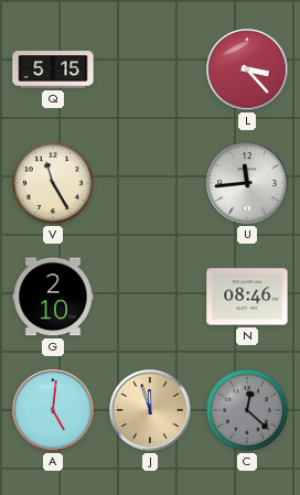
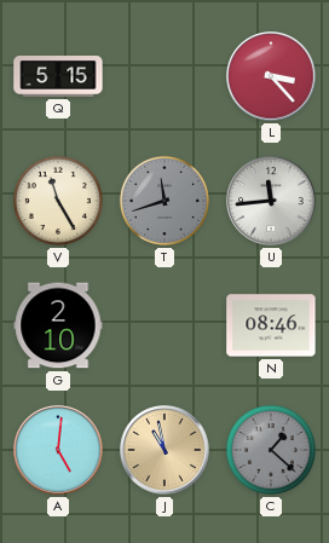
T: none -> 11:42 (164, 201)
J: 11:57 -> 10:58 (164, 450)
C: 12:22 -> 1:22 (271, 450)
